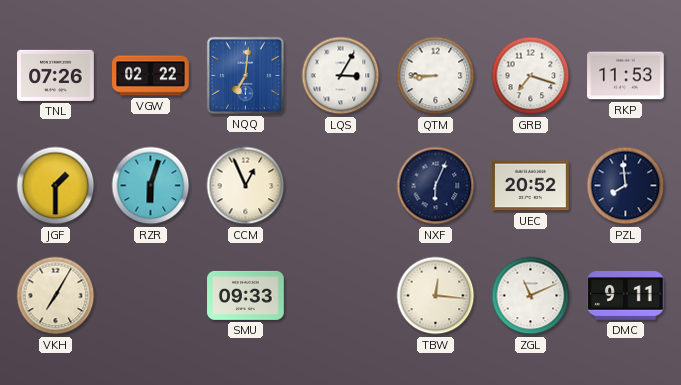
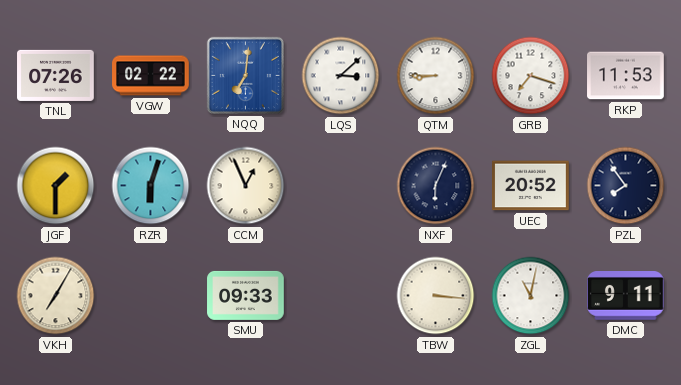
LQS: 3:05 -> 3:08 (341, 76)
PZL: 7:59 -> 7:54 (626, 186)
TBW: 12:16 -> 3:16 (436, 296)
ZGL: 11:11 -> 11:02 (531, 296)
